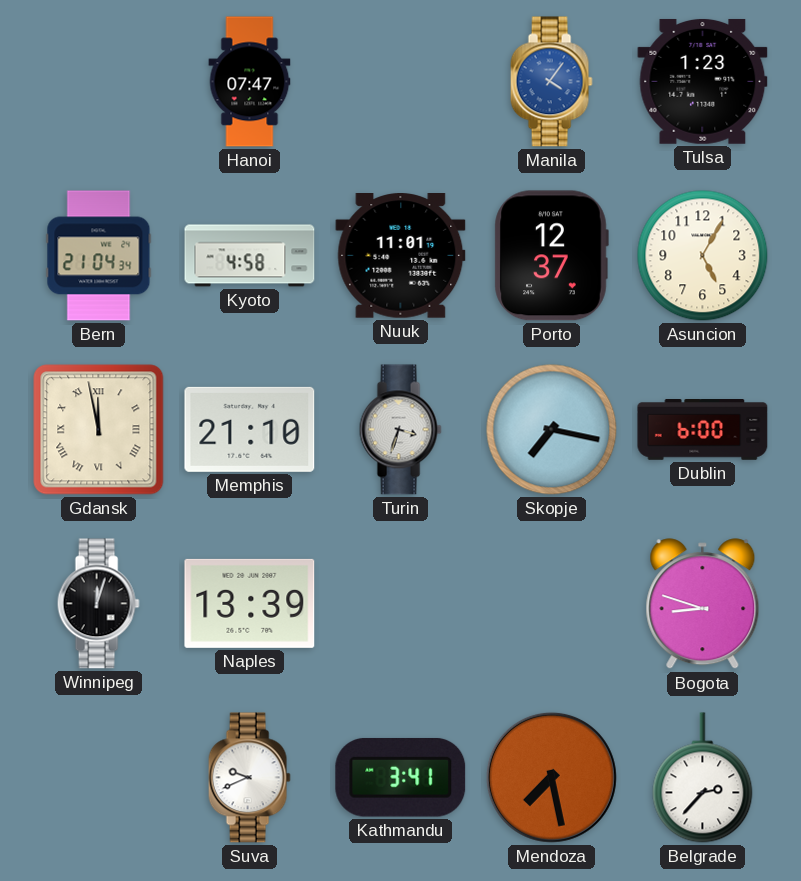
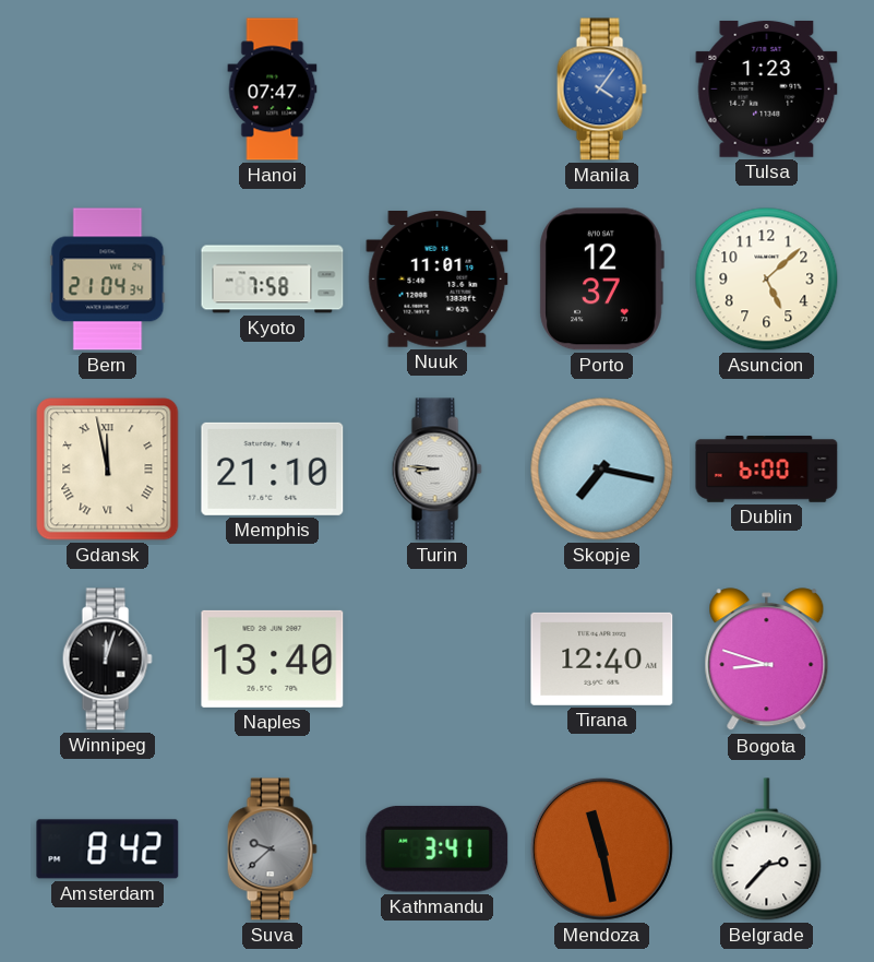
Kyoto: 4:58 -> 7:58 (273, 280)
Asuncion: 5:05 -> 5:08 (767, 280)
Turin: 3:33 -> 8:46 (436, 470)
Naples: 13:39 -> 13:40 (273, 658)
Tirana: none -> 12:40 (602, 658)
Amsterdam: none -> 8:42 (108, 850)
Suva: 9:41 -> 9:38 (272, 850)
Suva dial: white -> grey (272, 850)
Mendoza: 7:28 -> 11:28 (601, 848)
